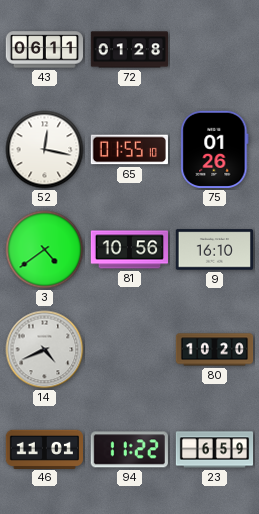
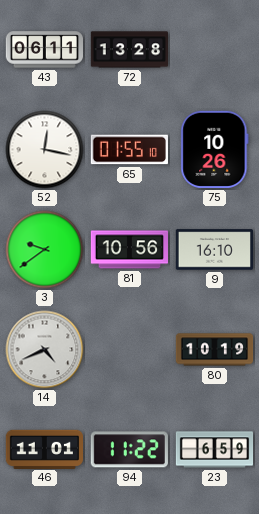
72: 01:28 -> 13:28 (129, 50)
75: 01:26 -> 10:26 (215, 149)
3: 4:39 -> 9:39 (45, 250)
80: 10:20 -> 10:19 (215, 350)
